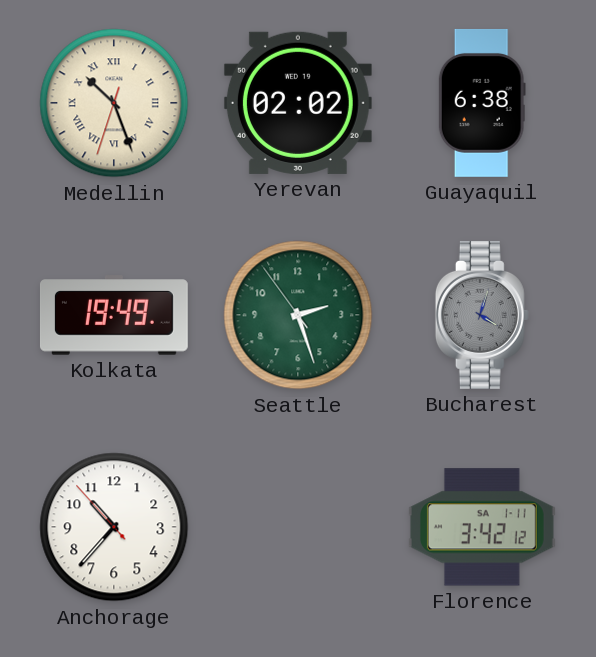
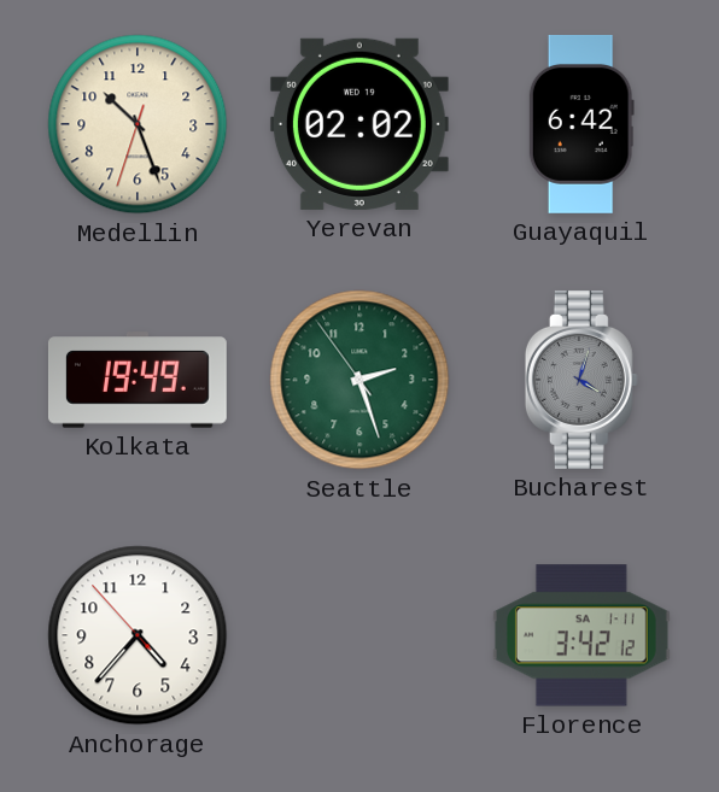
Medellin numerals: Roman -> Arabic (138, 124)
Guayaquil: 6:38 -> 6:42 (581, 124)
Anchorage: 10:36 -> 4:36 (138, 635)
